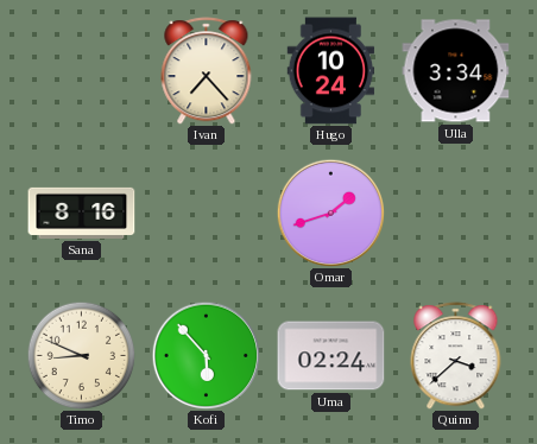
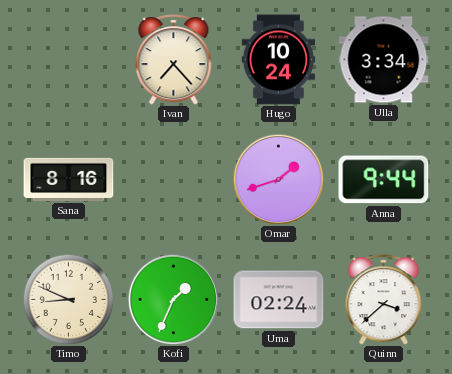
Anna: none -> 9:44 (384, 180)
Kofi: 5:53 -> 1:34 (173, 299)
